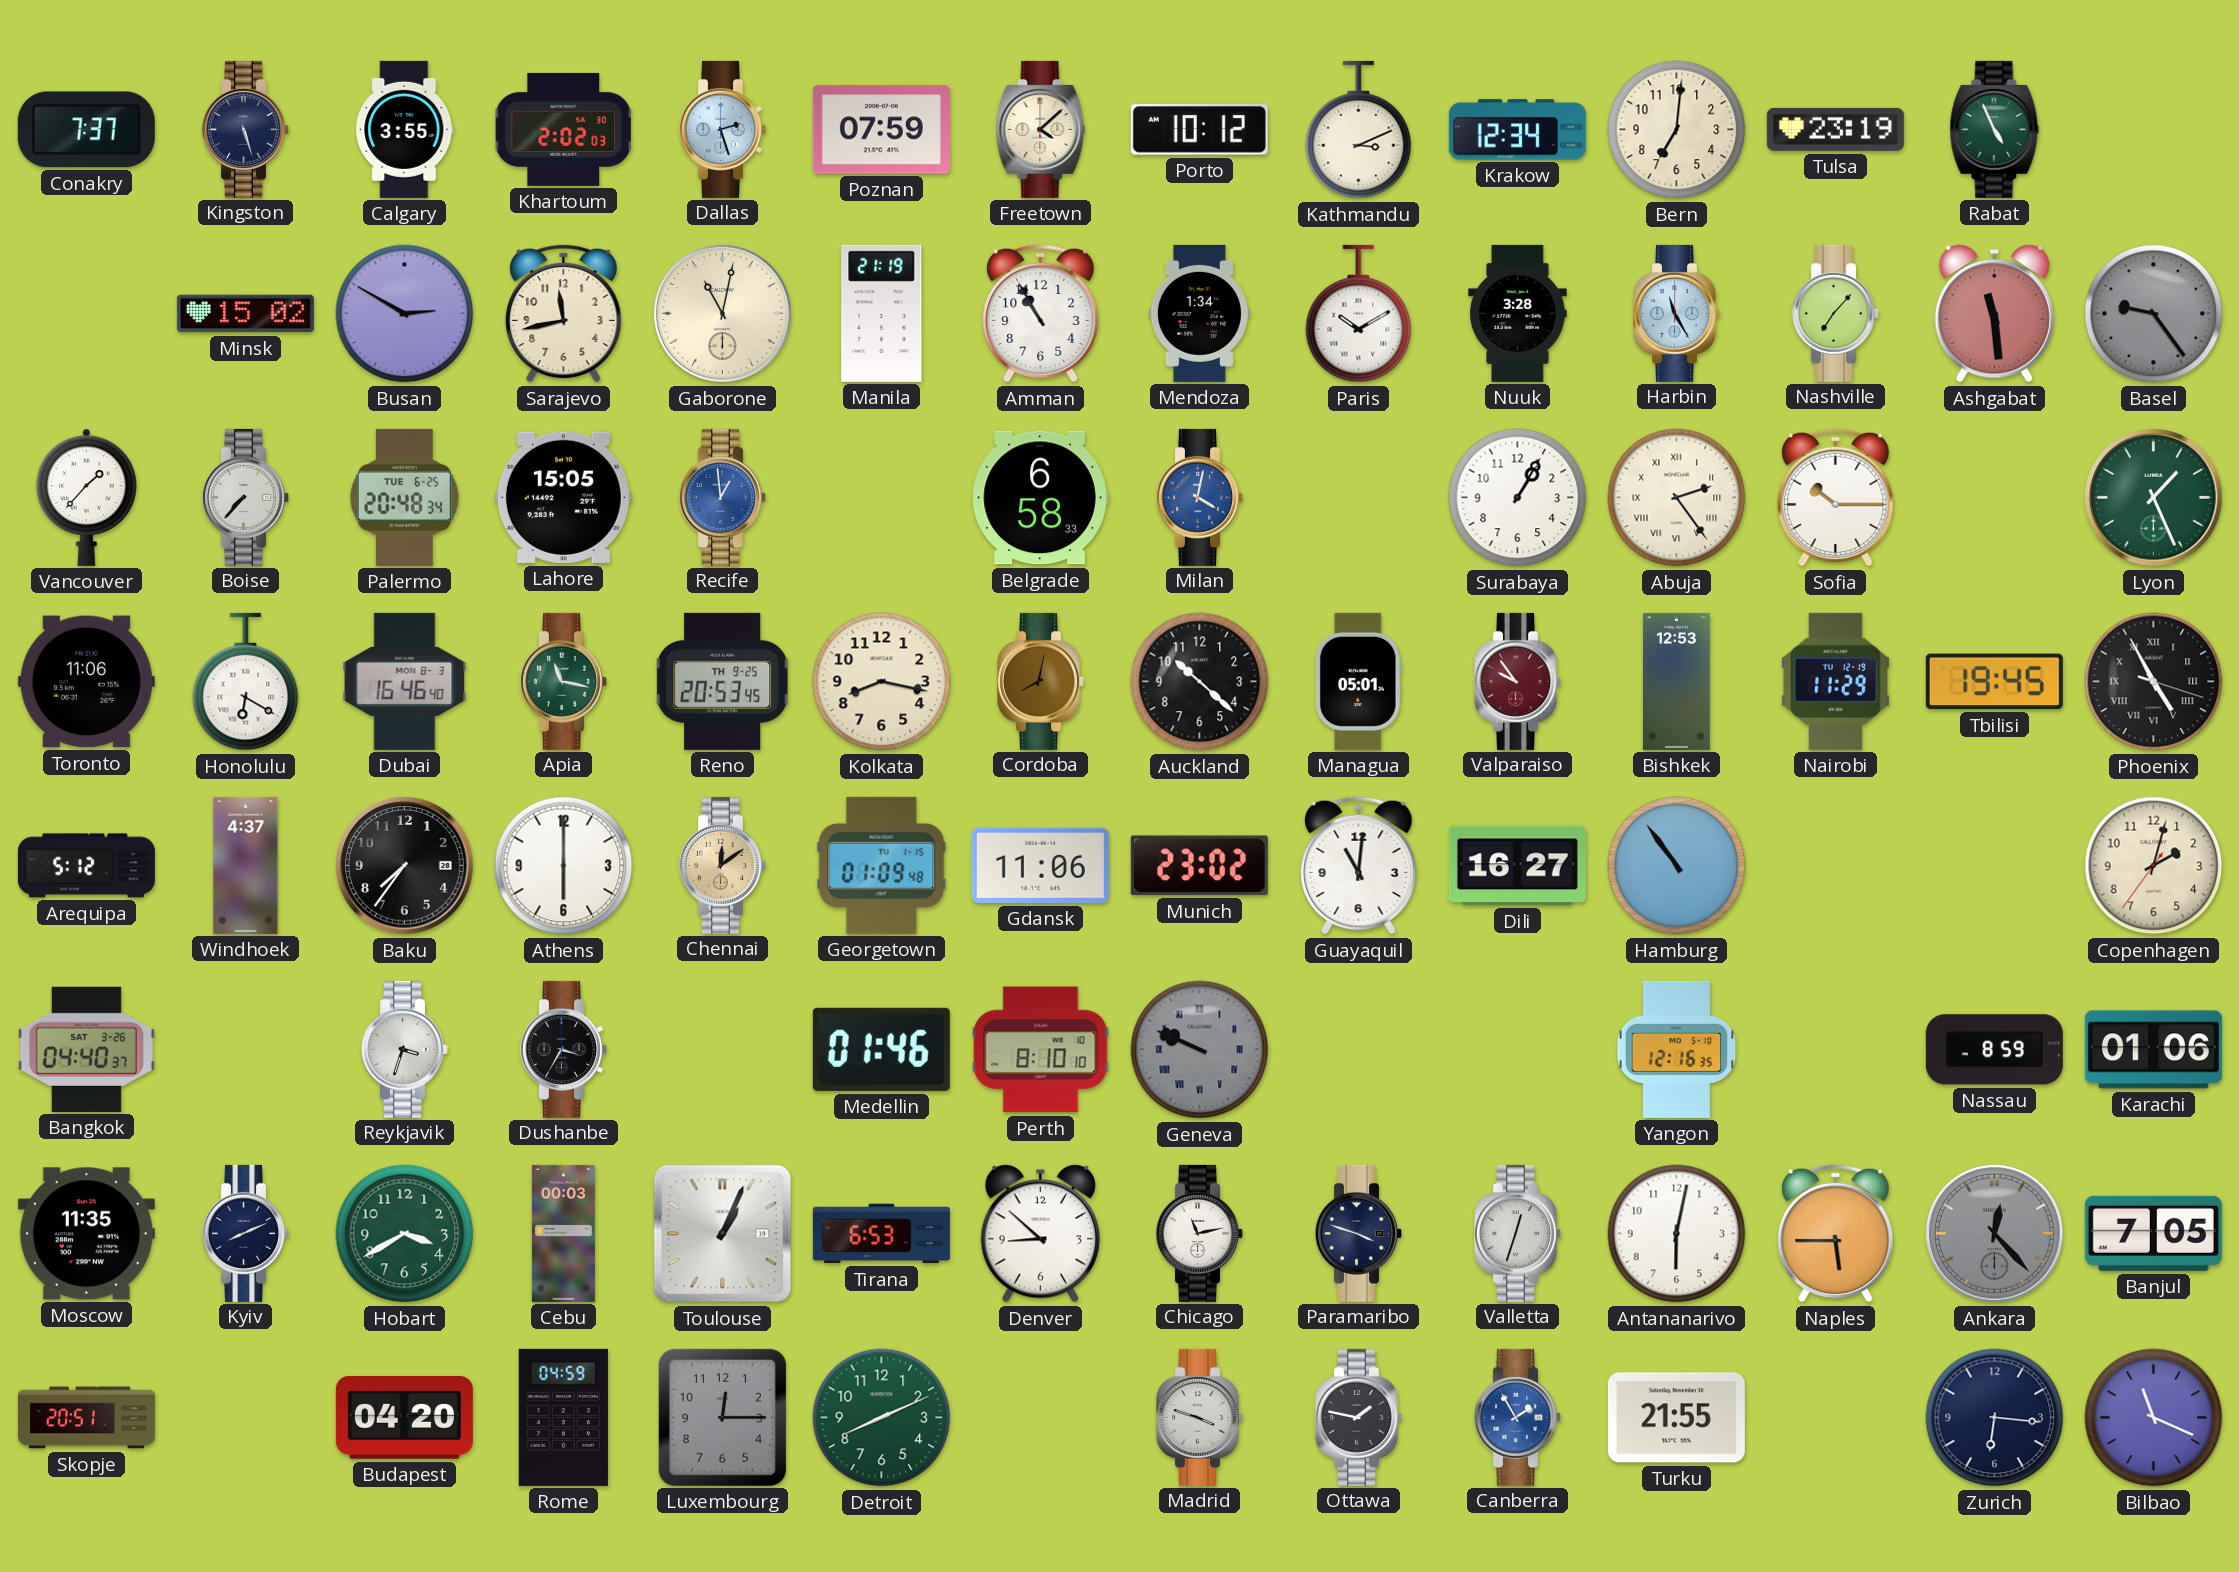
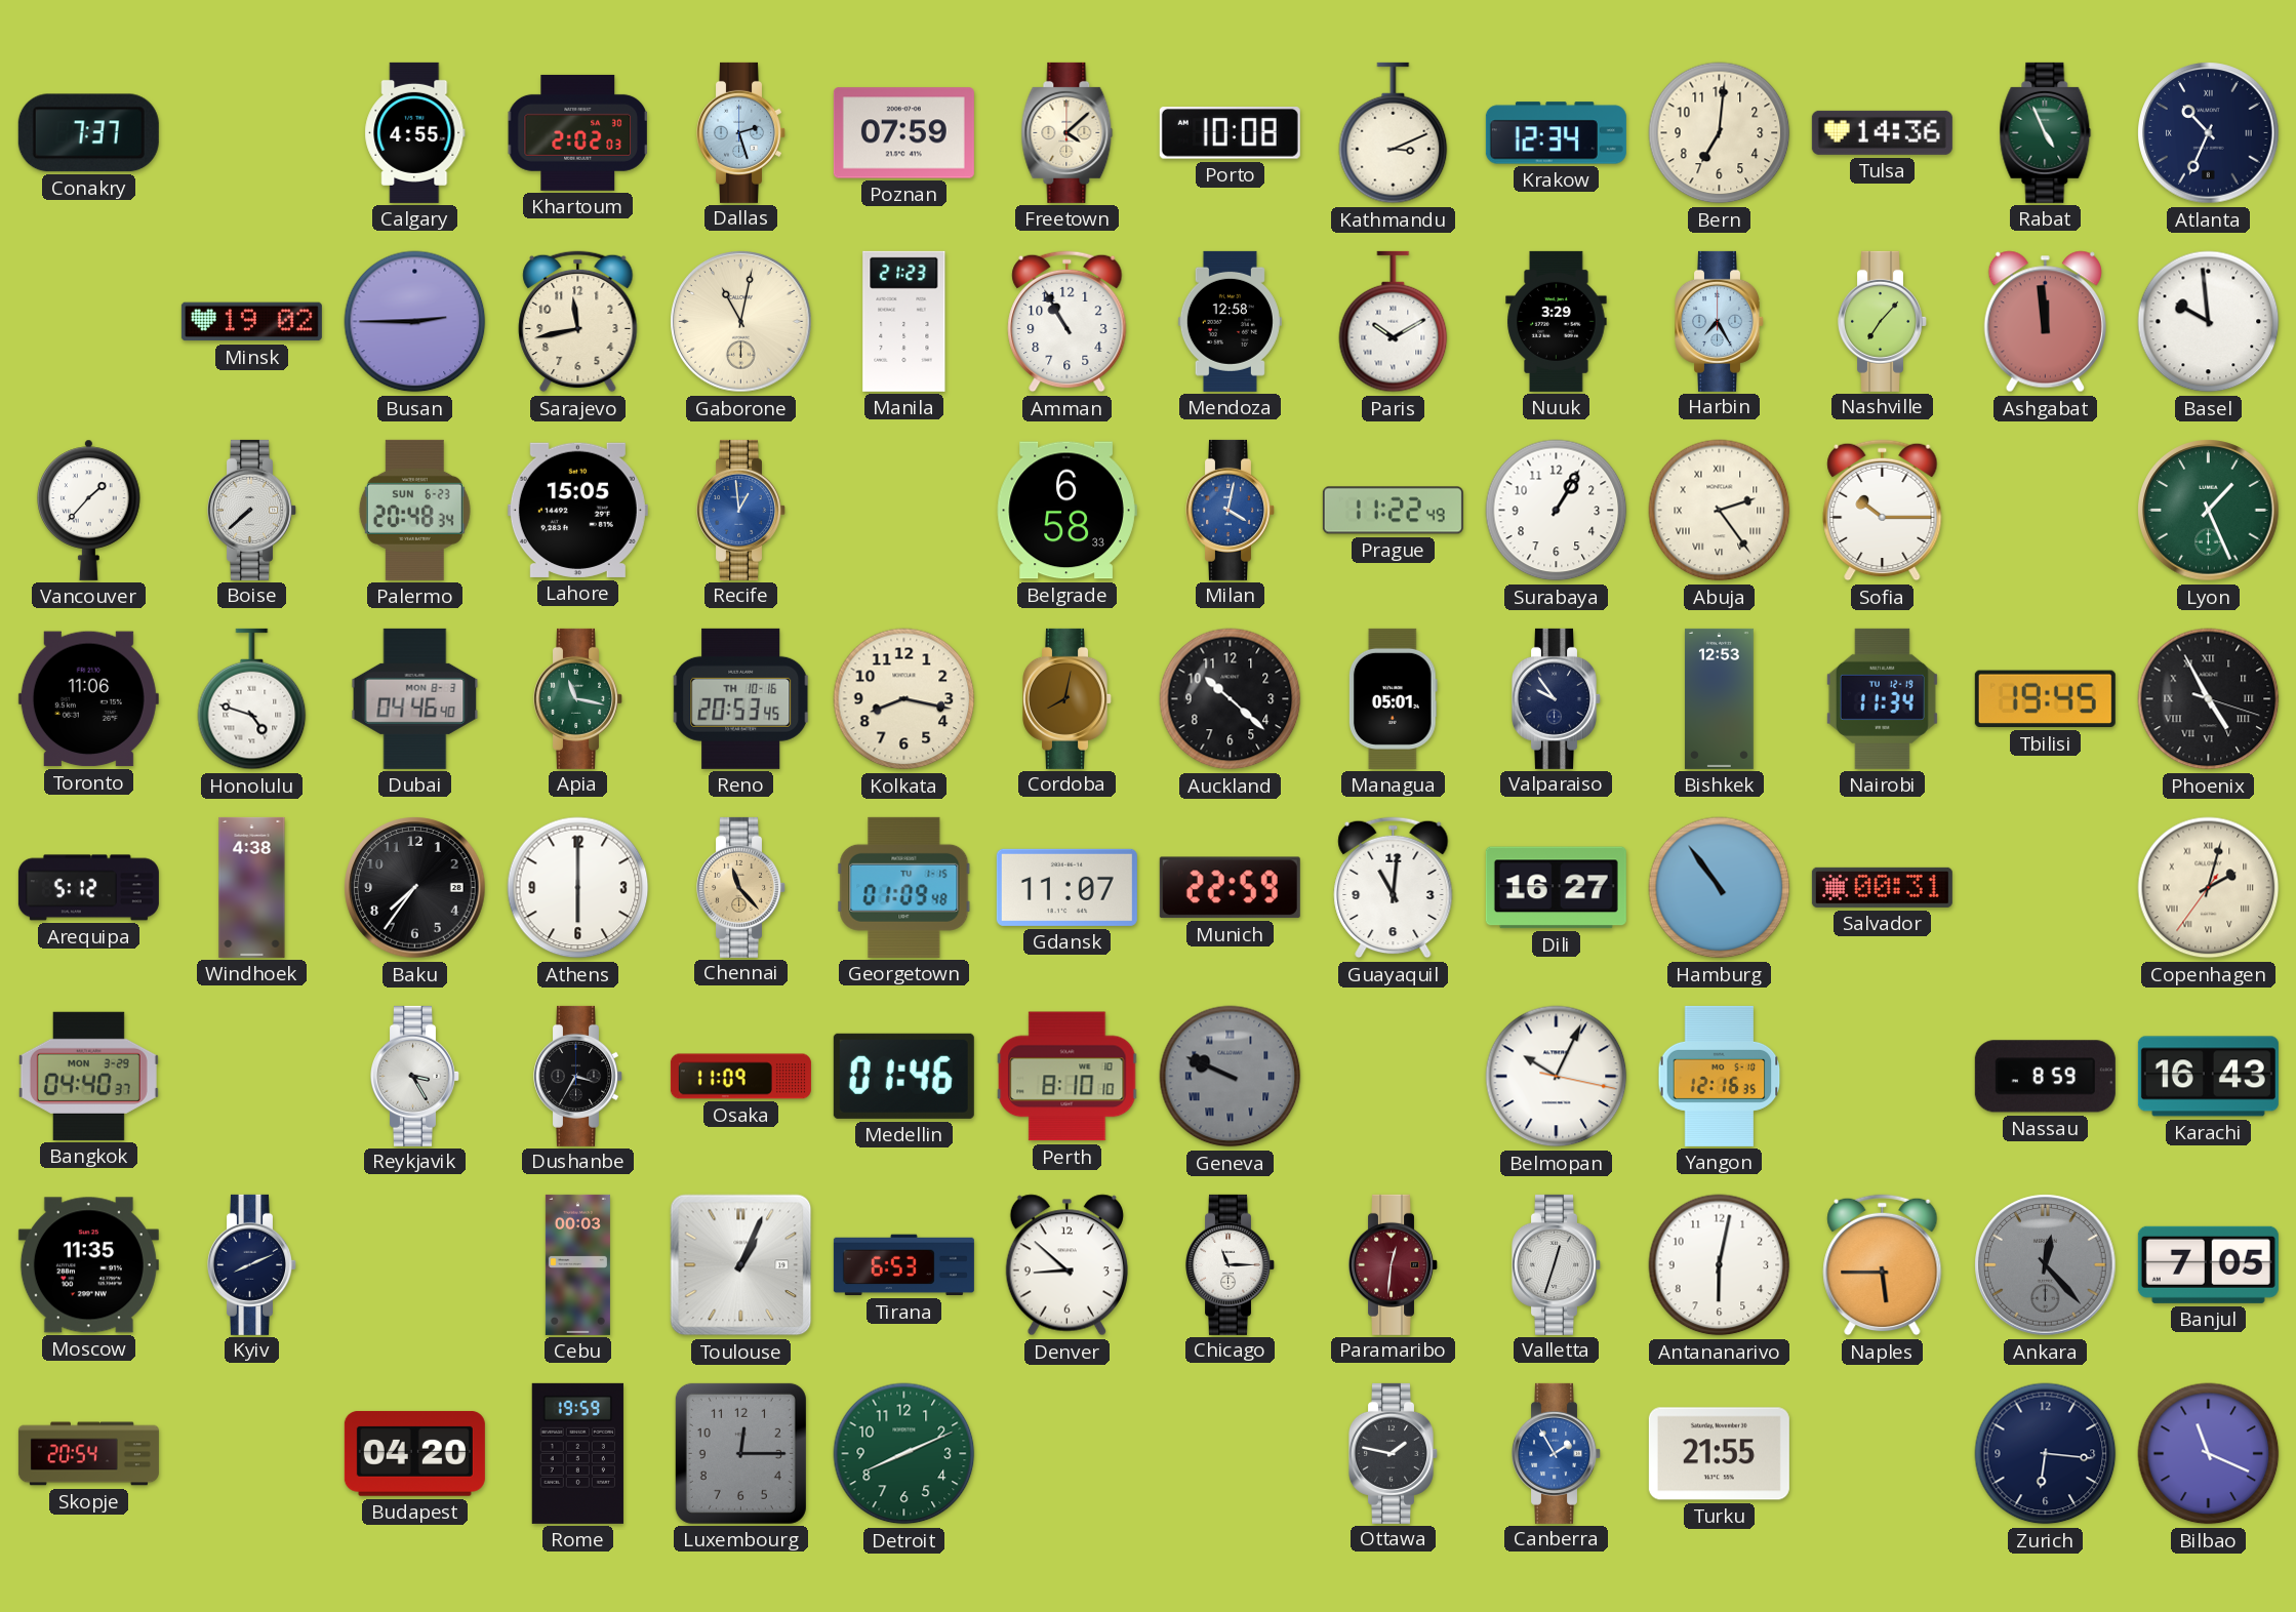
Kingston: 5:27 -> none (246, 129)
Calgary: 3:55 -> 4:55 (415, 132)
Porto: 10:12 -> 10:08 (1230, 133)
Tulsa: 23:19 -> 14:36 (1882, 132)
Atlanta: none -> 10:34 (2209, 133)
Minsk: 15:02 -> 19:02 (251, 322)
Busan: 2:50 -> 2:45 (415, 322)
Manila: 21:19 -> 21:23 (904, 321)
Mendoza: 1:34 -> 12:58 (1230, 321)
Nuuk: 3:28 -> 3:29 (1557, 321)
Harbin: 11:25 -> 7:25 (1720, 321)
Ashgabat: 11:29 -> 11:59 (2045, 322)
Basel: 9:24 -> 9:59 (2209, 322)
Basel dial: grey -> white (2209, 322)
Boise: 7:37 -> 7:38 (252, 510)
Palermo date: TUE 6-25 -> SUN 6-23 (414, 510)
Prague: none -> 11:22 (1393, 511)
Honolulu: 6:20 -> 4:48 (252, 699)
Dubai: 16:46 -> 04:46 (415, 698)
Reno date: TH 9-25 -> TH 10-16 (741, 698)
Valparaiso dial: burgundy -> navy (1557, 698)
Nairobi: 11:29 -> 11:34 (1882, 698)
Windhoek: 4:37 -> 4:38 (252, 887)
Chennai: 12:09 -> 11:23 (741, 887)
Gdansk: 11:06 -> 11:07 (1066, 887)
Munich: 23:02 -> 22:59 (1230, 888)
Salvador: none -> 00:31 (1882, 887)
Copenhagen numerals: Arabic -> Roman (2209, 888)
Bangkok date: SAT 3-26 -> MON 3-29 (88, 1076)
Reykjavik: 3:33 -> 3:25 (415, 1076)
Osaka: none -> 11:09 (740, 1077)
Belmopan: none -> 10:04 (1557, 1077)
Karachi: 01:06 -> 16:43 (2208, 1077)
Hobart: 3:40 -> none (405, 1234)
Chicago: 11:13 -> 11:15 (1231, 1264)
Paramaribo: 3:48 -> 12:31 (1394, 1264)
Paramaribo dial: navy -> burgundy (1394, 1264)
Skopje: 20:51 -> 20:54 (88, 1454)
Rome: 04:59 -> 19:59 (577, 1453)
Madrid: 3:48 -> none (1200, 1417)
